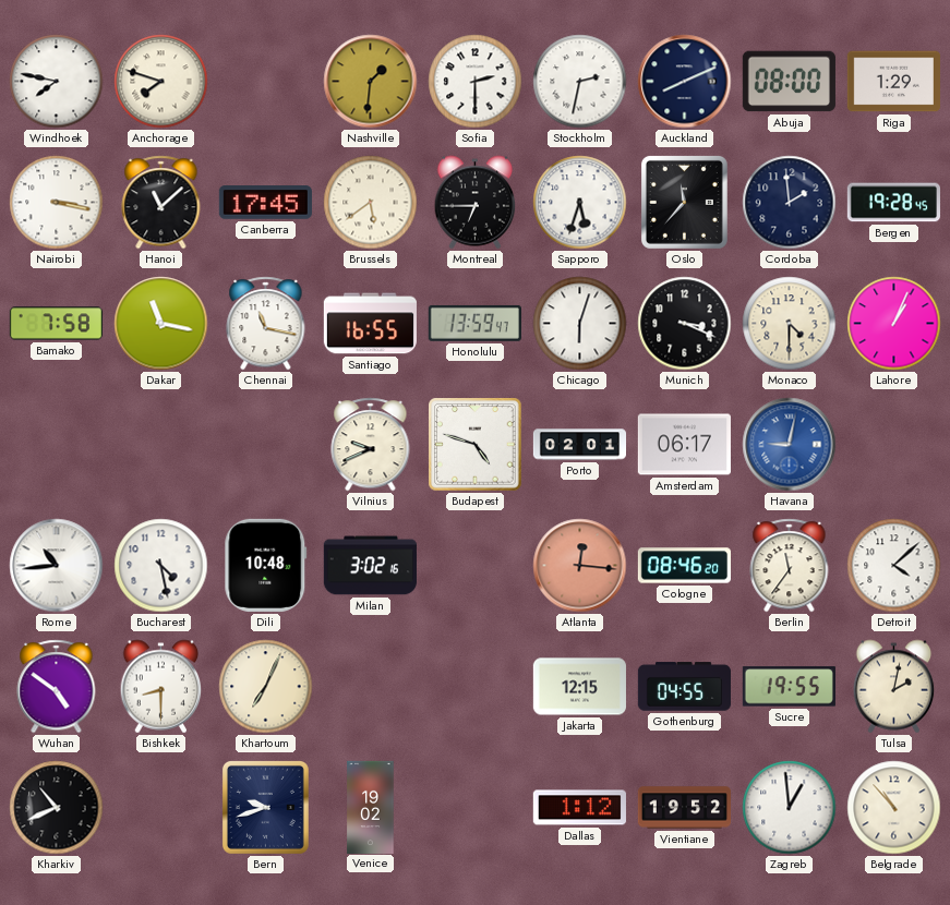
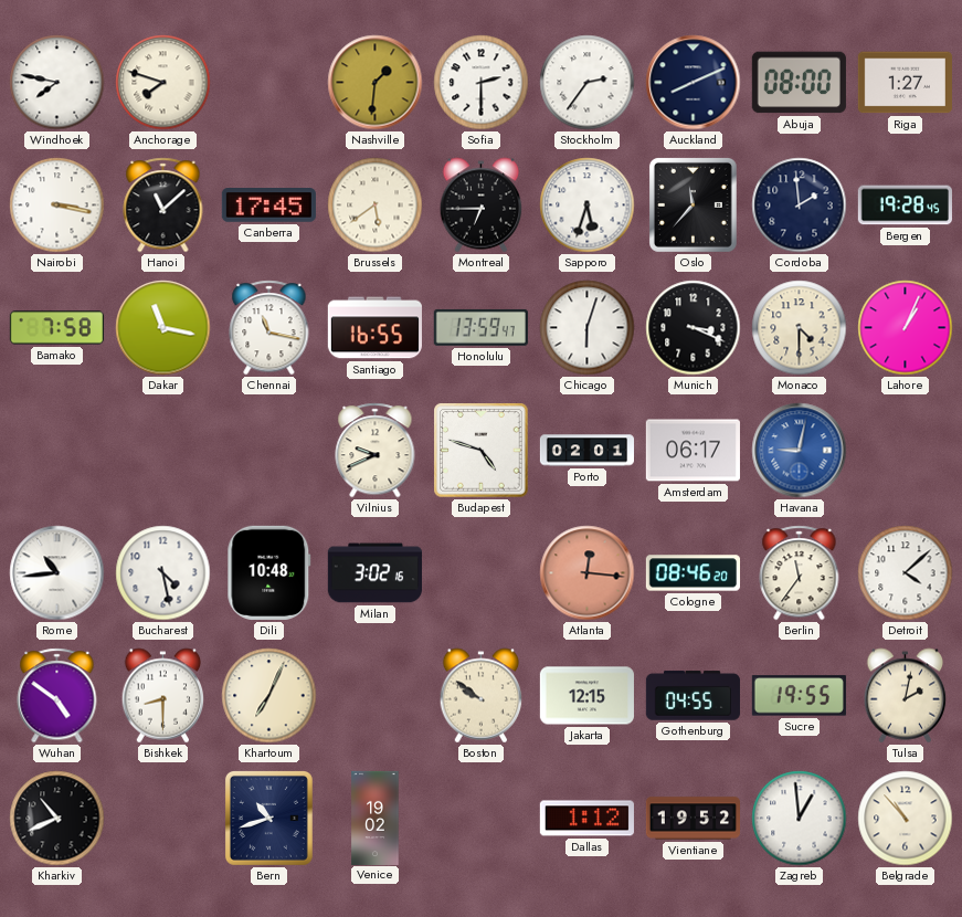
Stockholm: 2:32 -> 2:36 (588, 83)
Riga: 1:29 -> 1:27 (905, 83)
Boston: none -> 9:51 (482, 696)
Bern: 9:42 -> 10:42 (268, 818)
